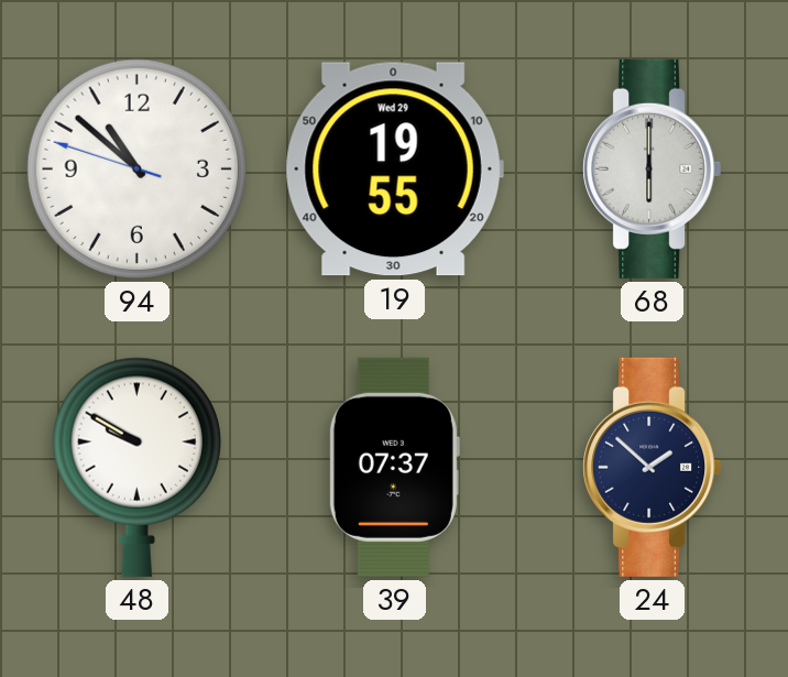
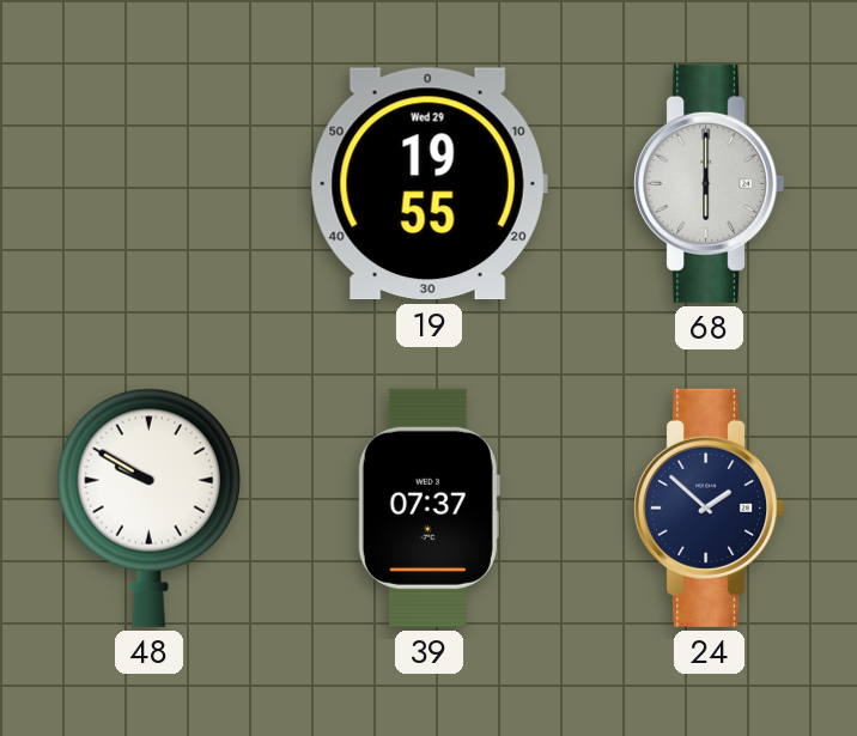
94: 10:51 -> none (136, 168)
